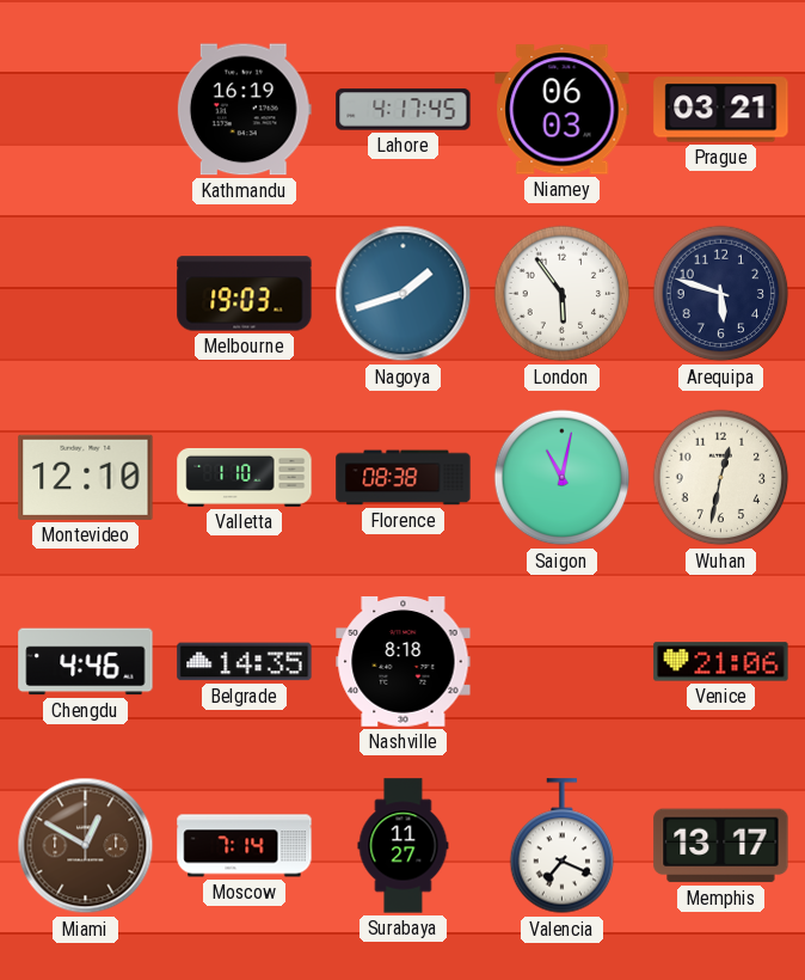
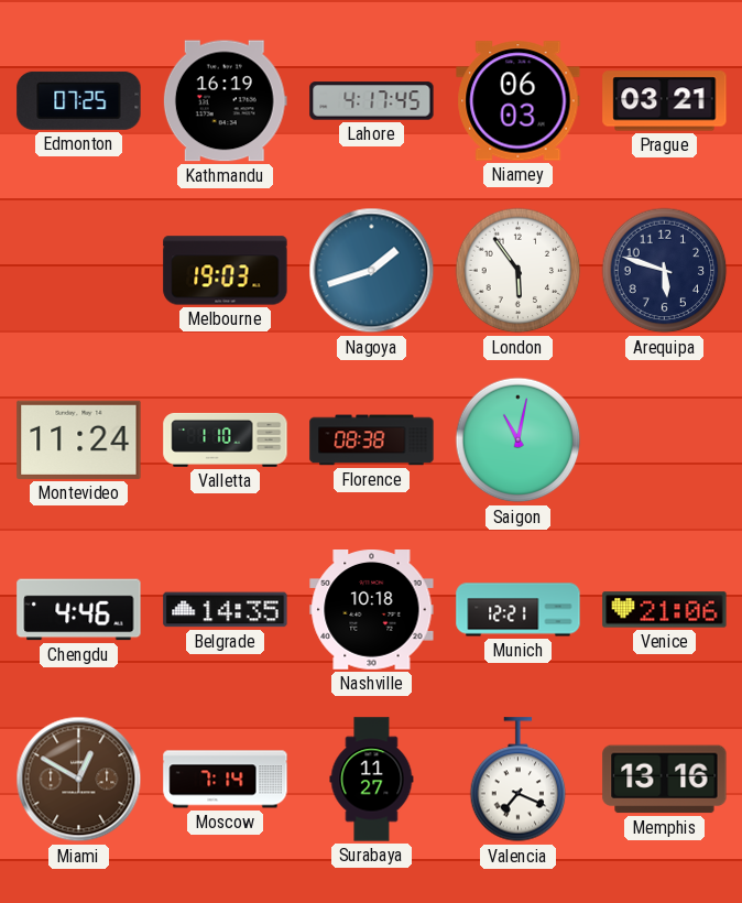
Edmonton: none -> 07:25 (79, 100)
Montevideo: 12:10 -> 11:24 (79, 439)
Wuhan: 12:32 -> none (721, 478)
Nashville: 8:18 -> 10:18 (372, 610)
Munich: none -> 12:21 (519, 610)
Memphis: 13:17 -> 13:16 (665, 780)
